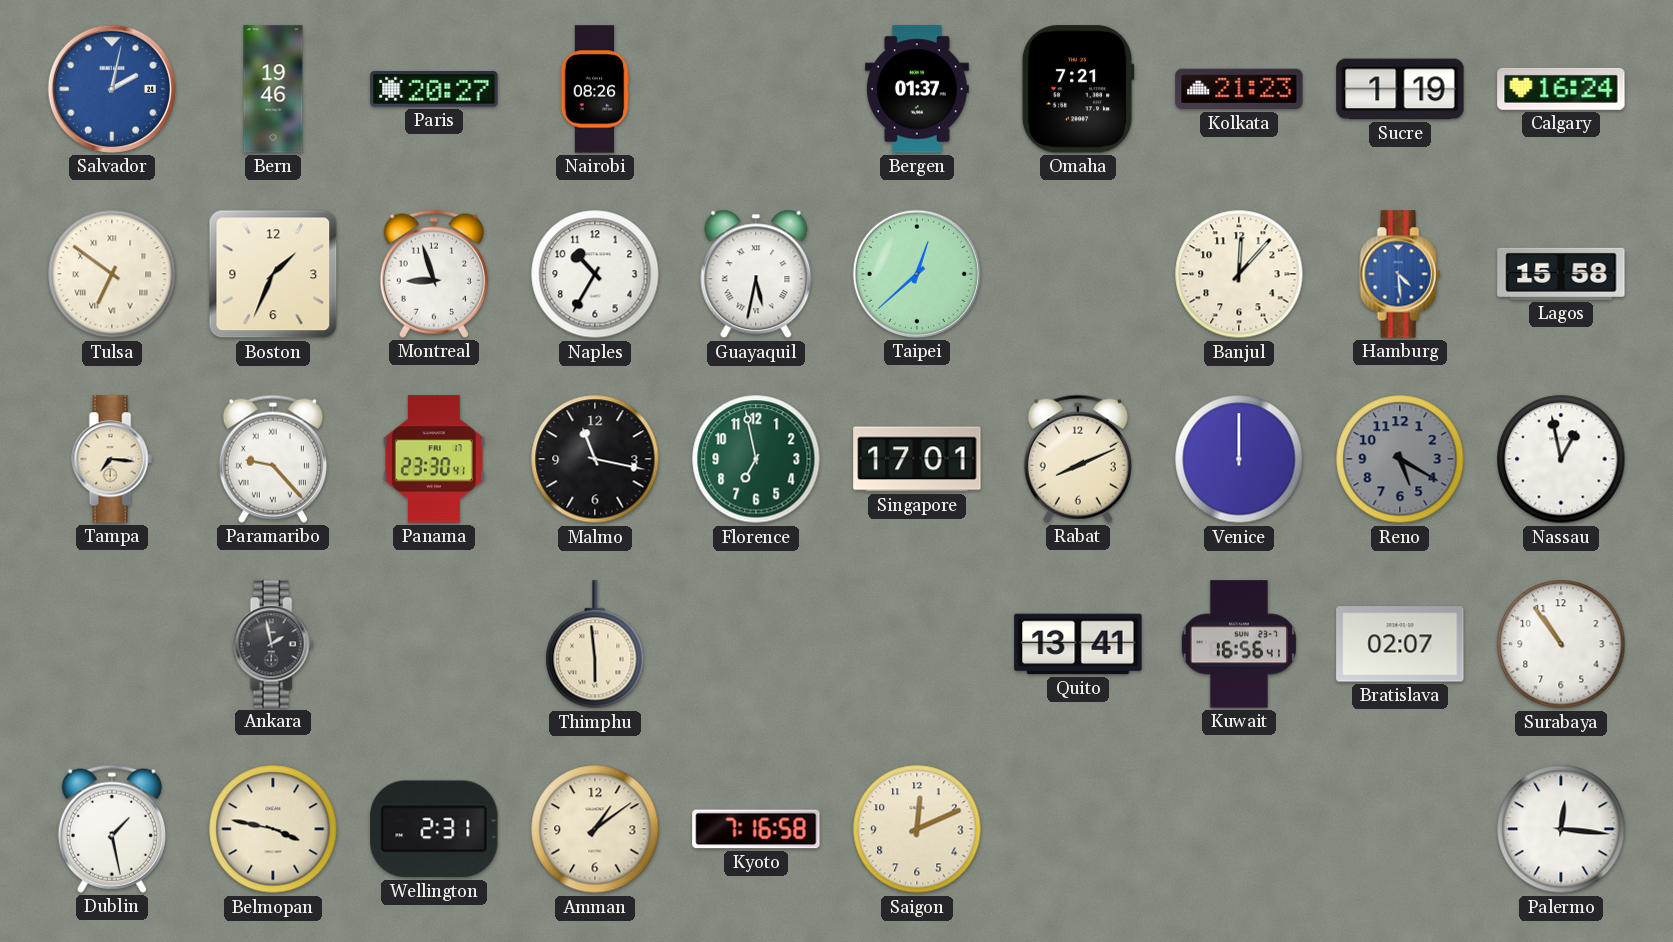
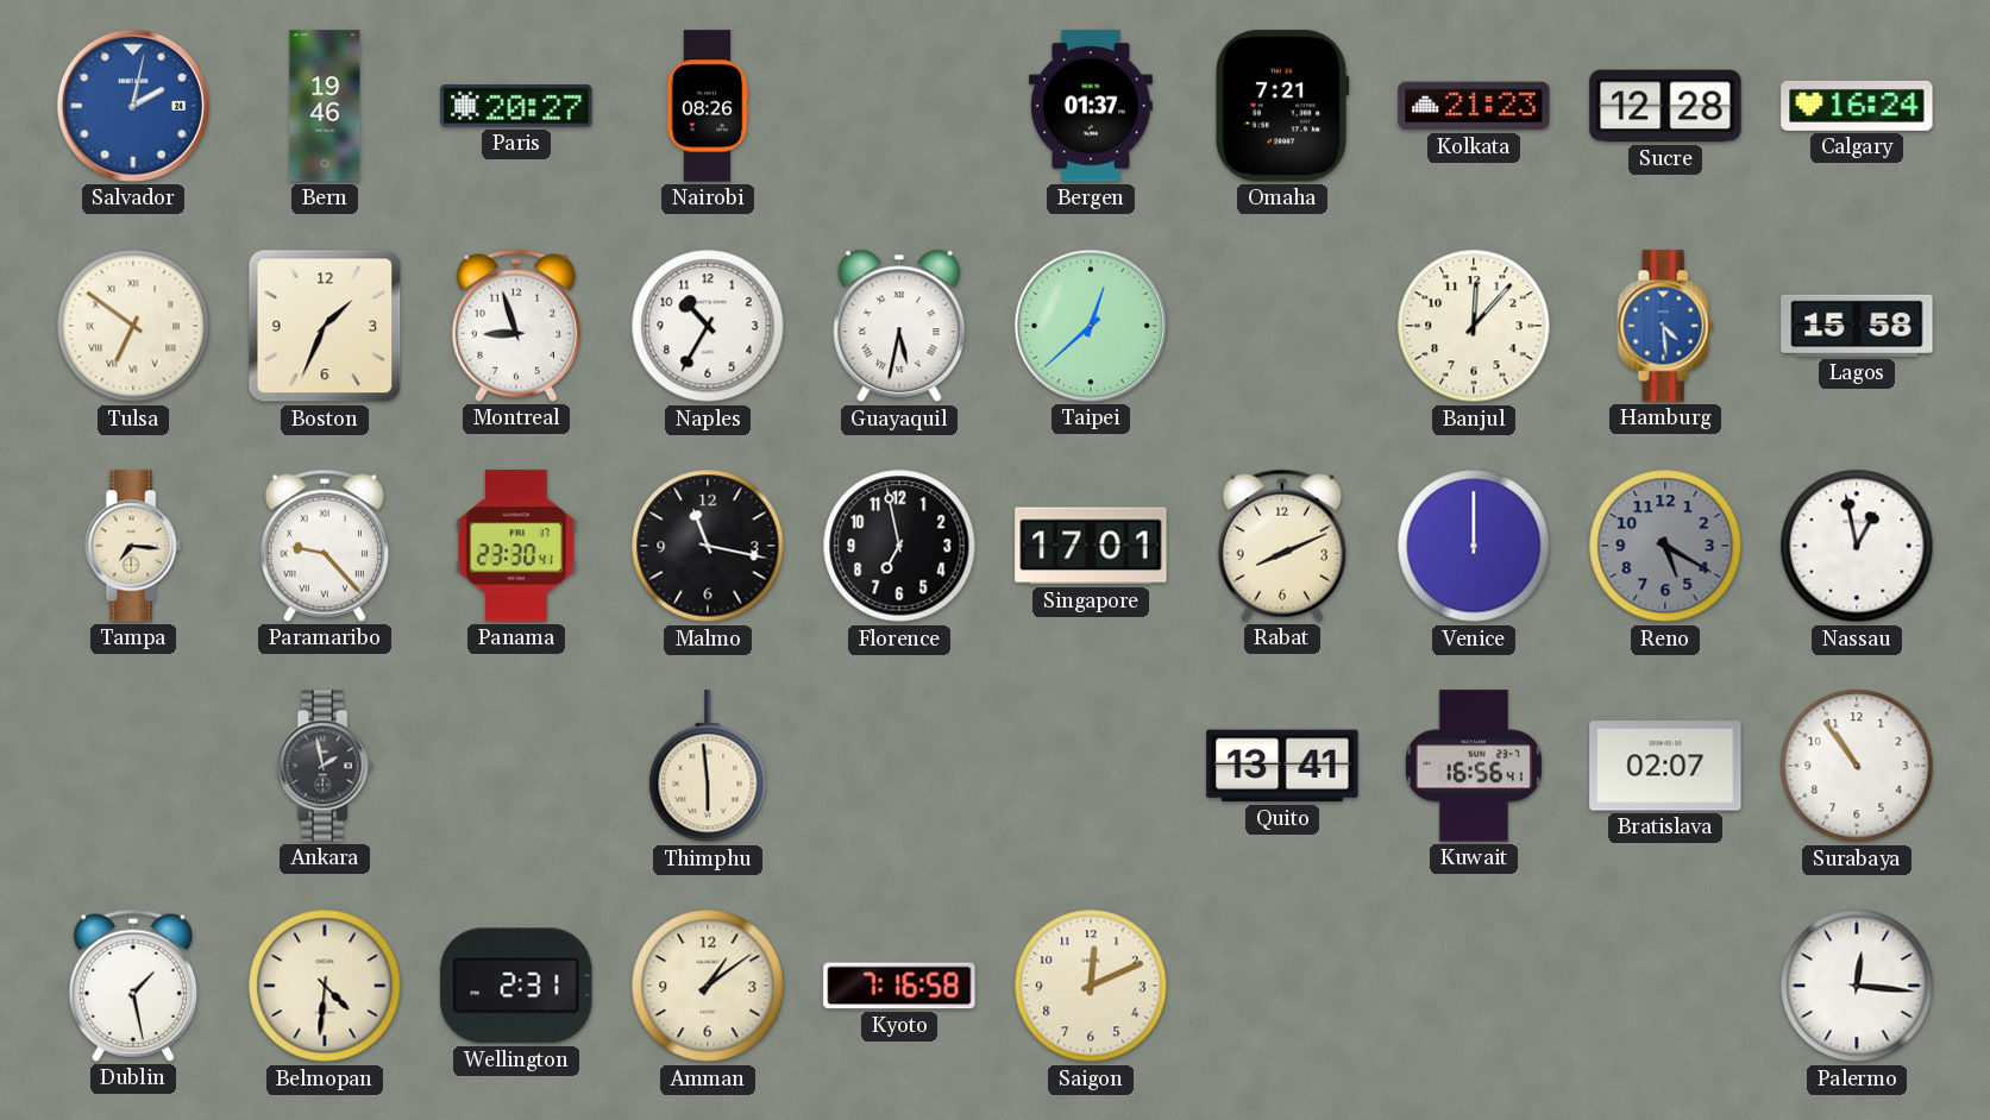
Sucre: 1:19 -> 12:28 (1665, 106)
Florence dial: green -> black (899, 546)
Belmopan: 3:47 -> 4:31 (325, 986)
